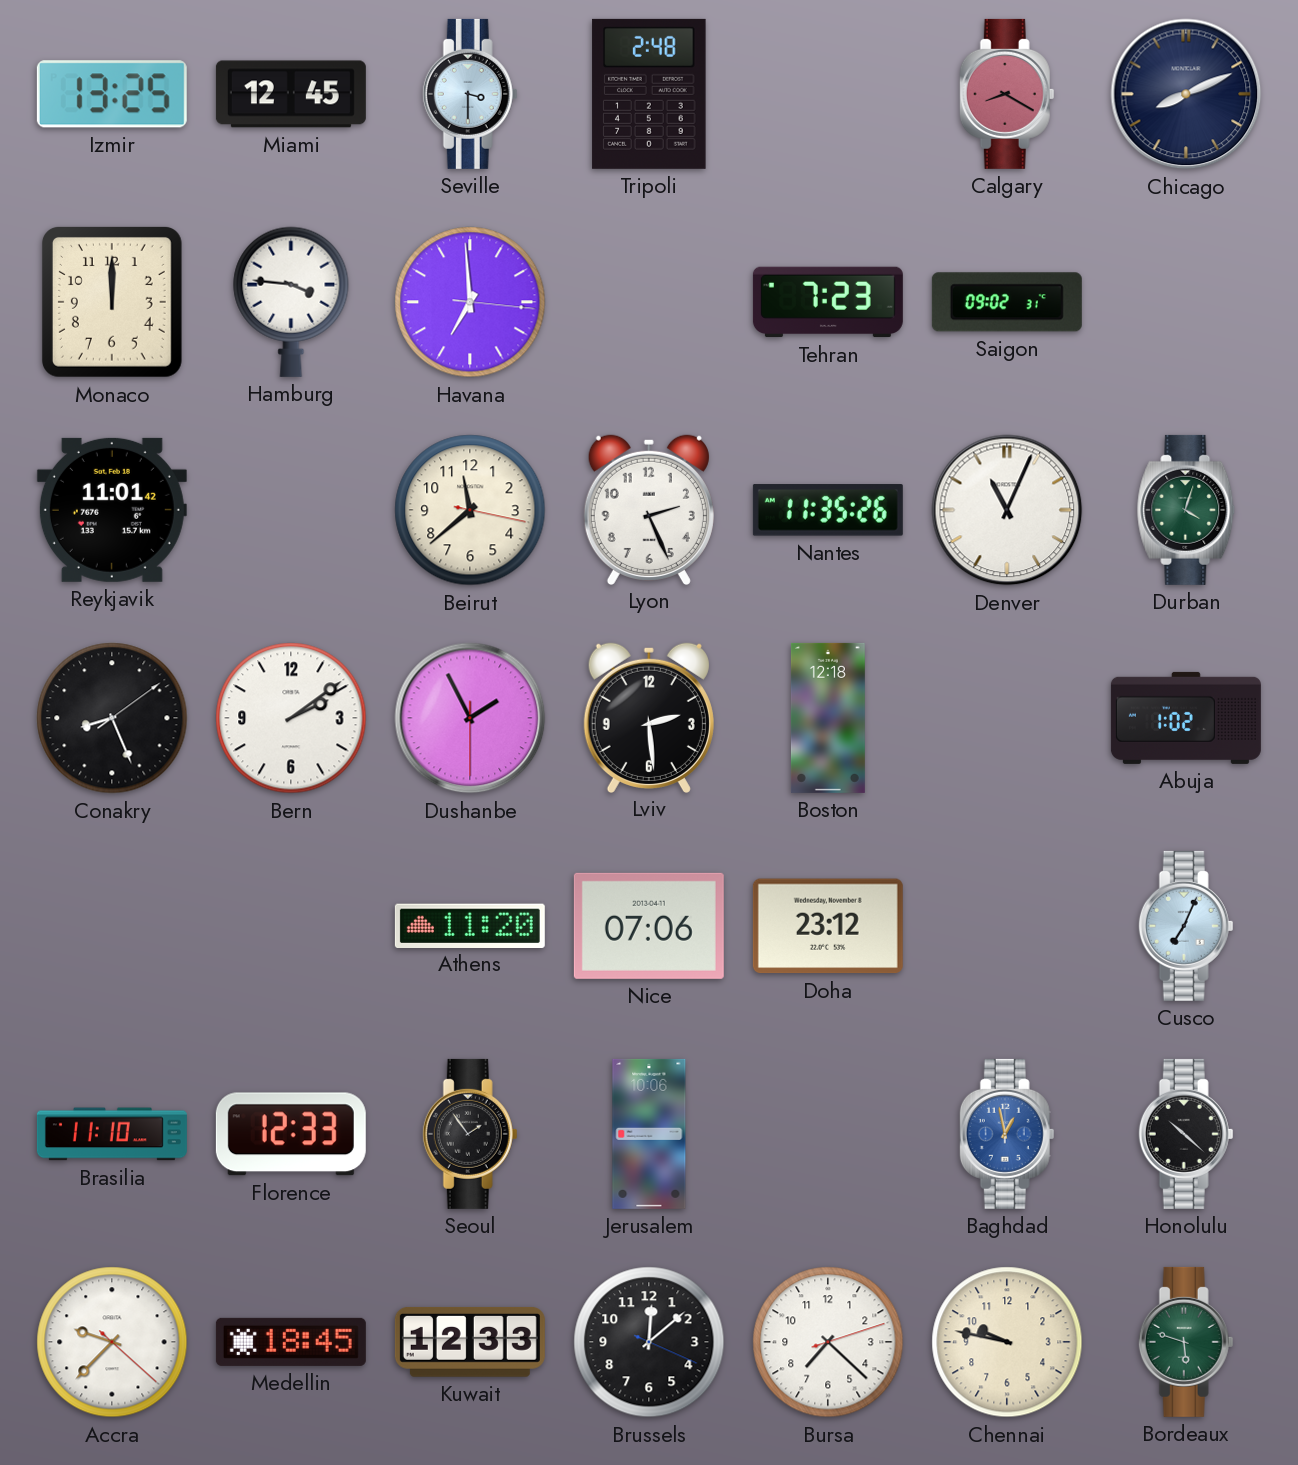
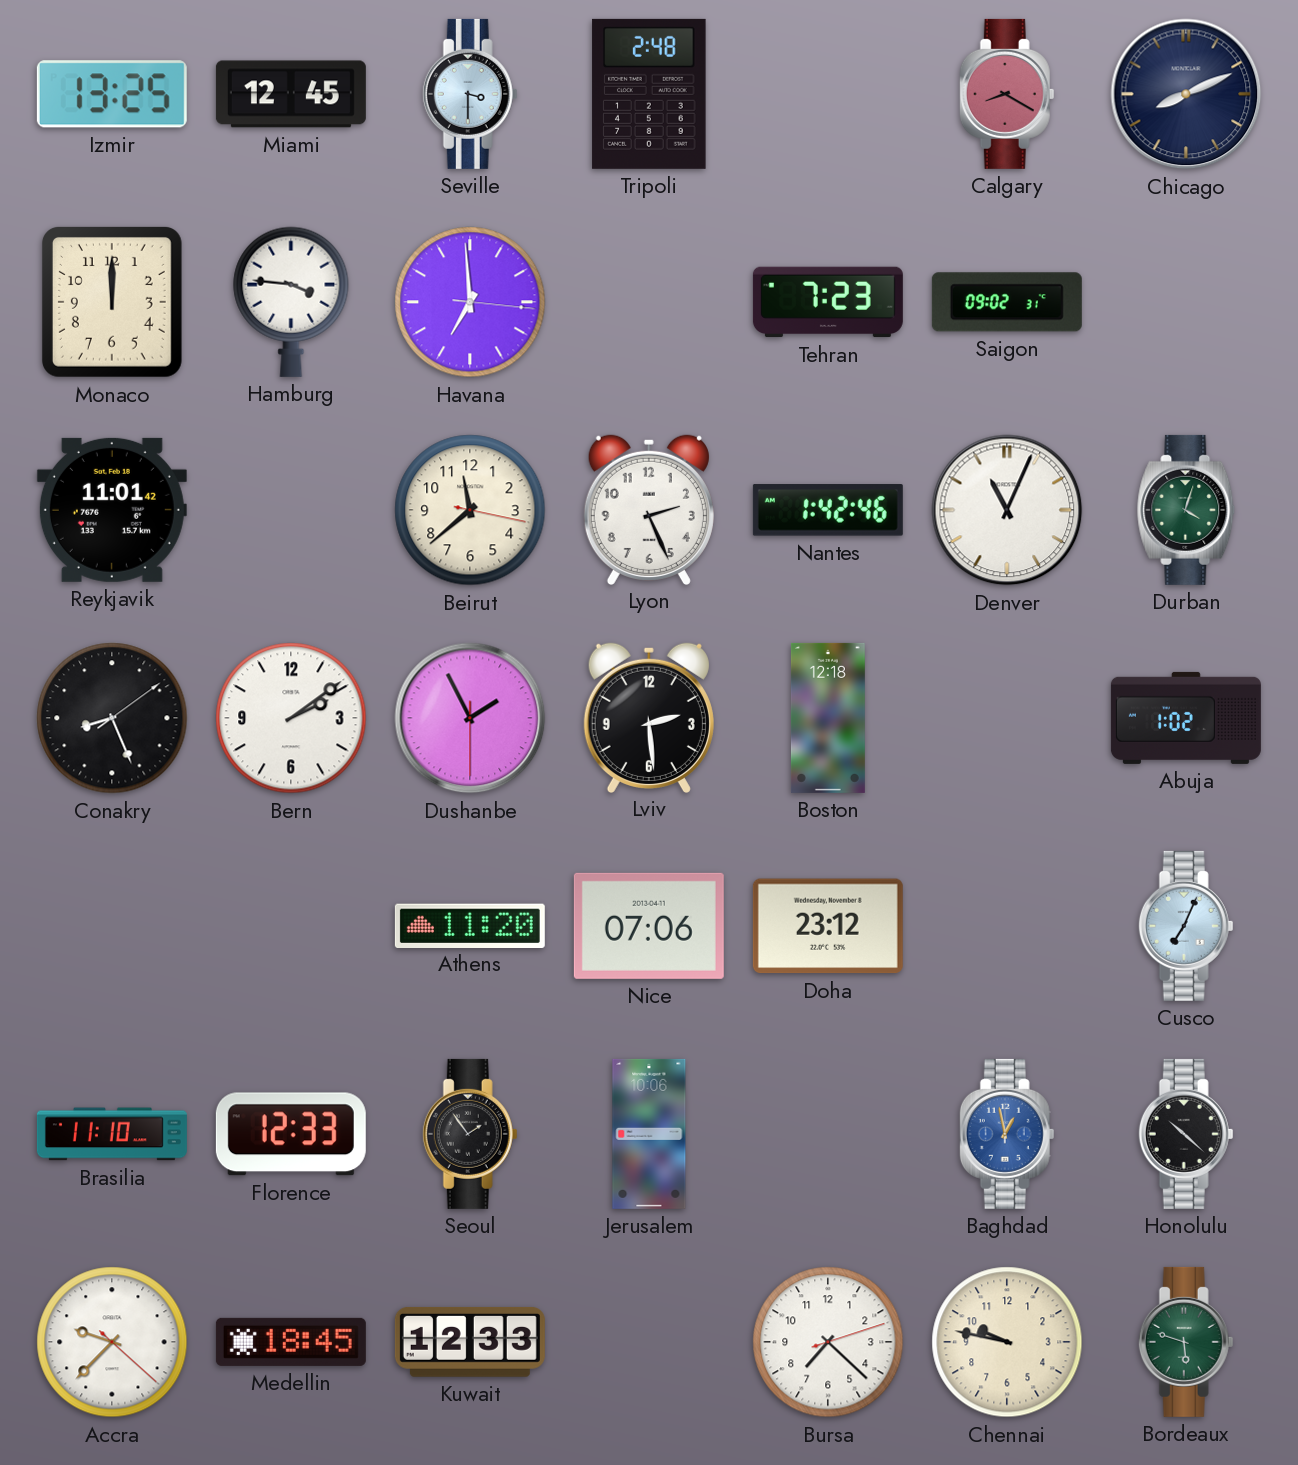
Nantes: 11:35 -> 1:42 (828, 510)
Brussels: 12:08 -> none (649, 1342)
